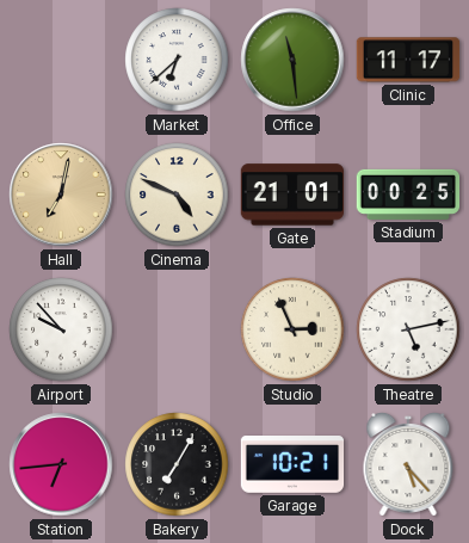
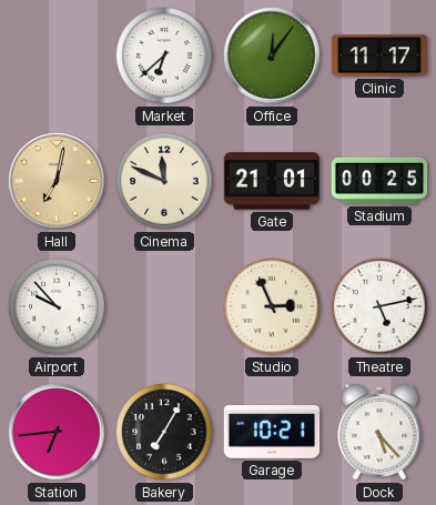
Office: 11:29 -> 12:06 (272, 55)
Cinema: 4:49 -> 11:49 (164, 181)
